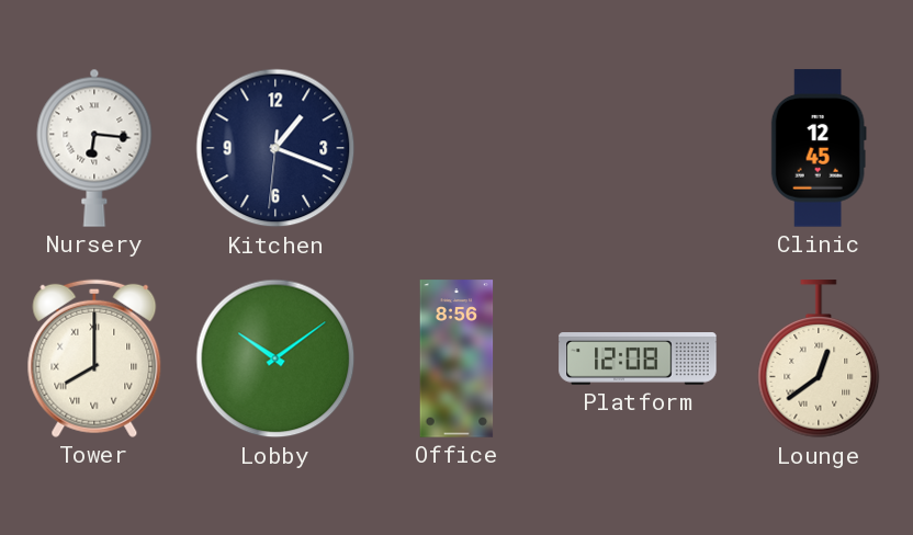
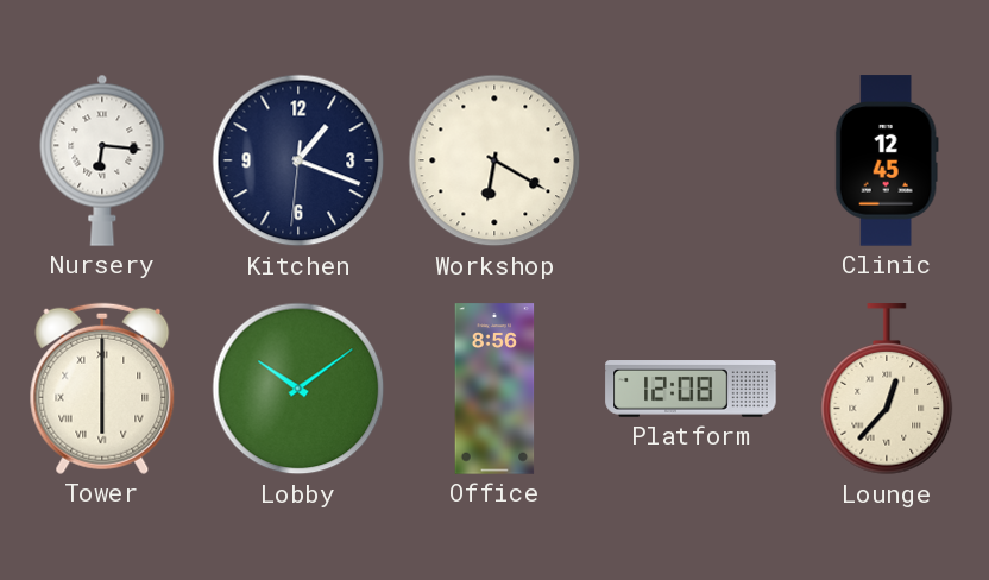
Workshop: none -> 6:20 (494, 160)
Tower: 8:00 -> 6:00 (102, 389)
Lounge: 12:39 -> 12:37 (887, 390)
